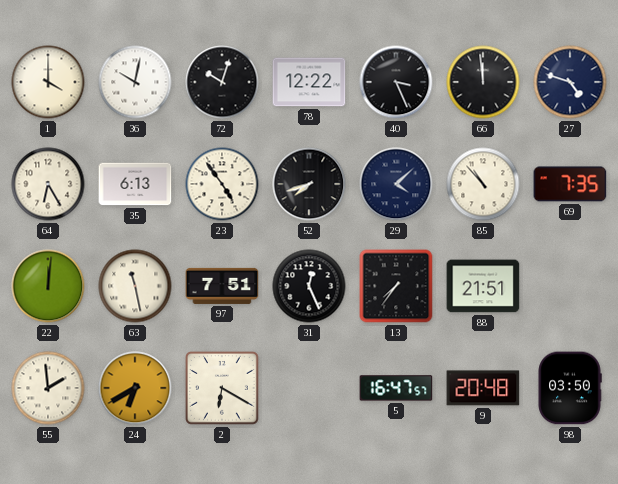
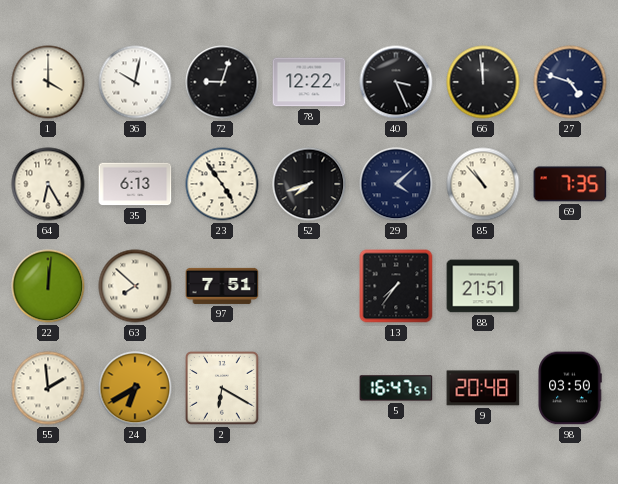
72: 10:03 -> 9:03 (222, 82)
63: 11:28 -> 7:52 (135, 286)
31: 12:26 -> none (309, 286)
